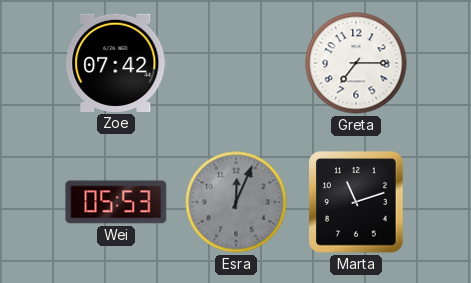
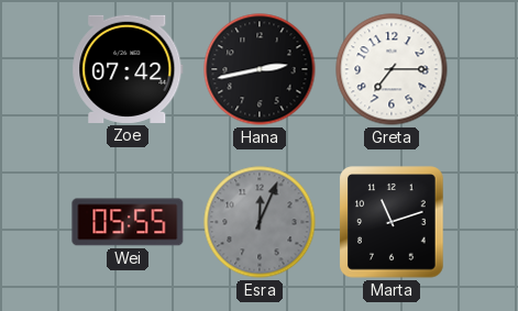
Hana: none -> 2:43 (260, 69)
Wei: 05:53 -> 05:55 (128, 222)
